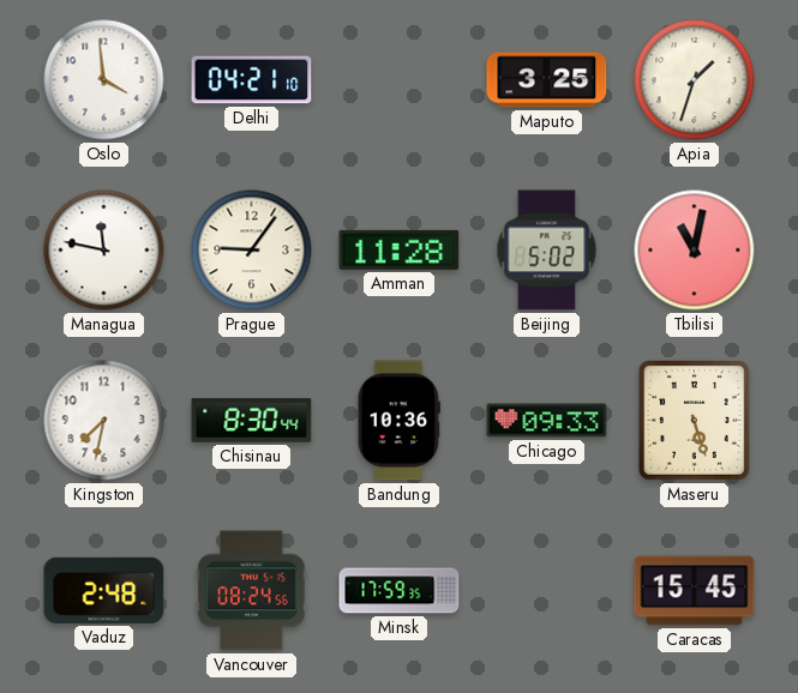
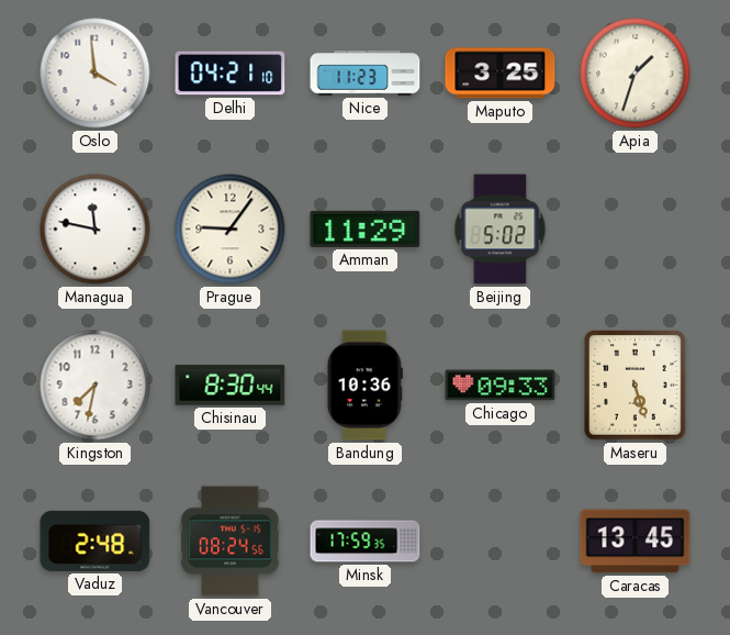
Nice: none -> 11:23 (366, 74)
Amman: 11:28 -> 11:29 (366, 229)
Tbilisi: 11:02 -> none (695, 251)
Caracas: 15:45 -> 13:45 (636, 542)
